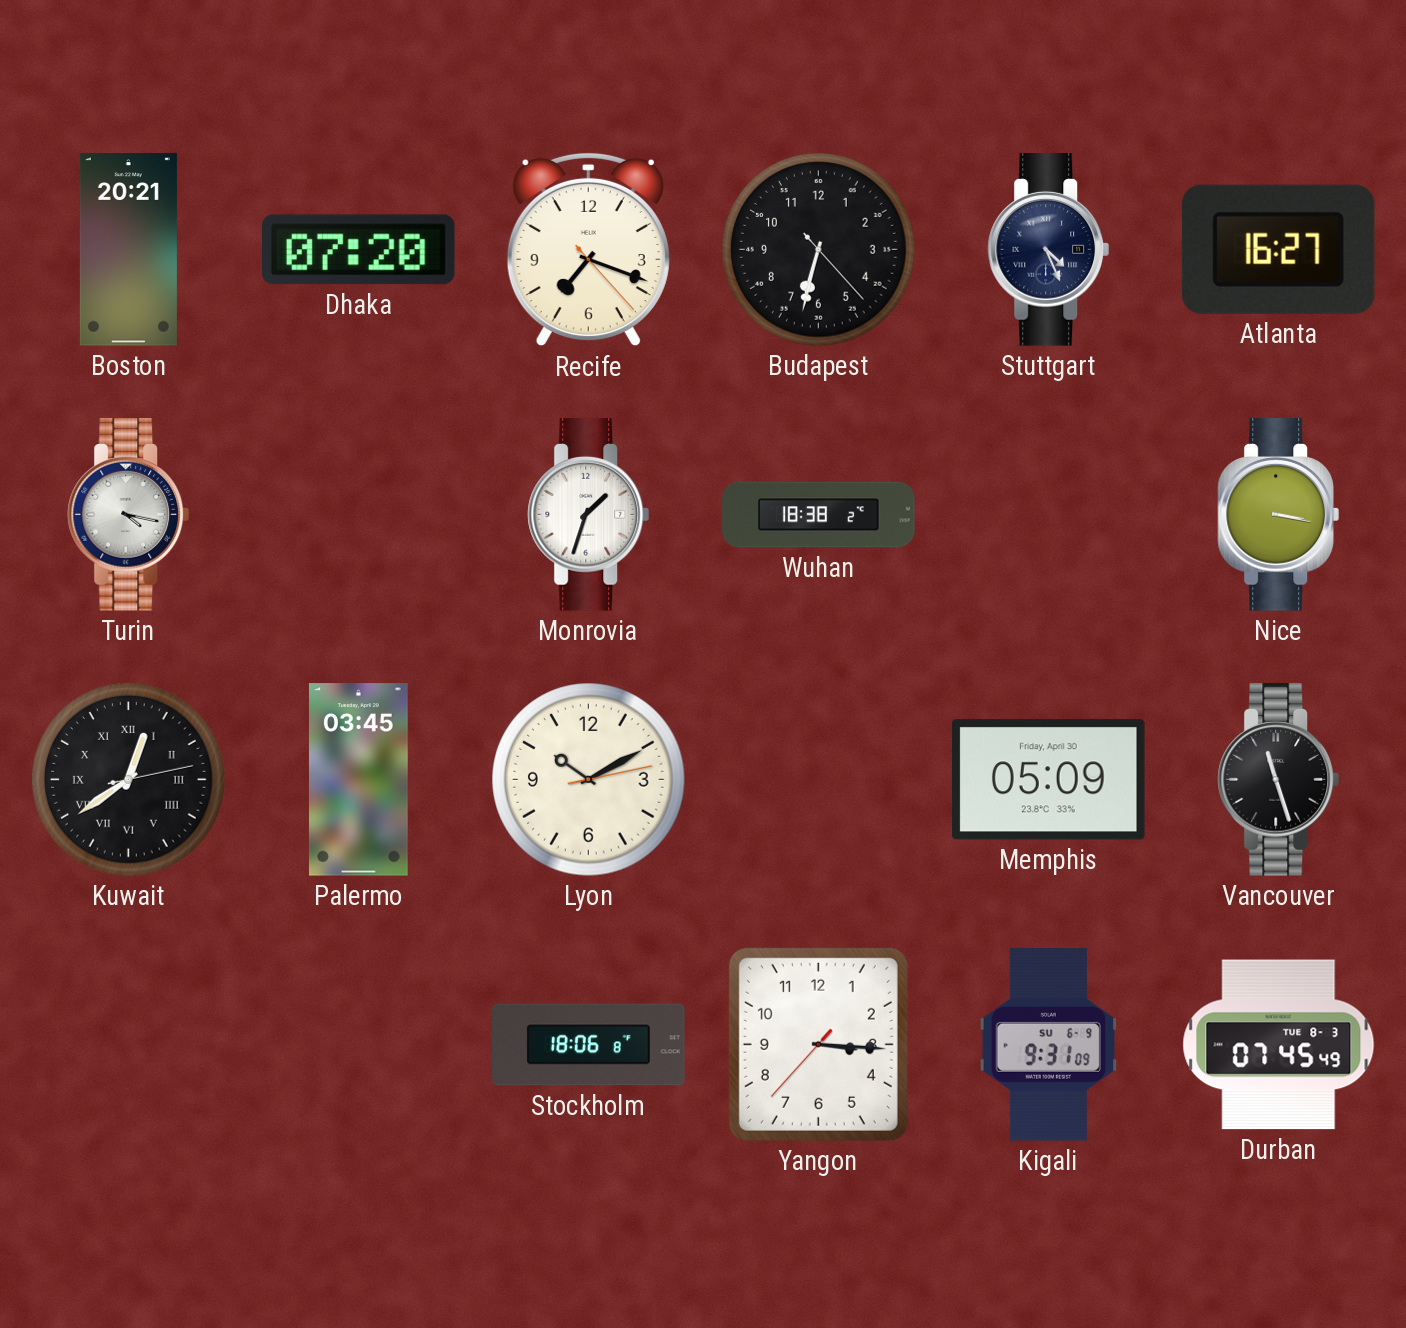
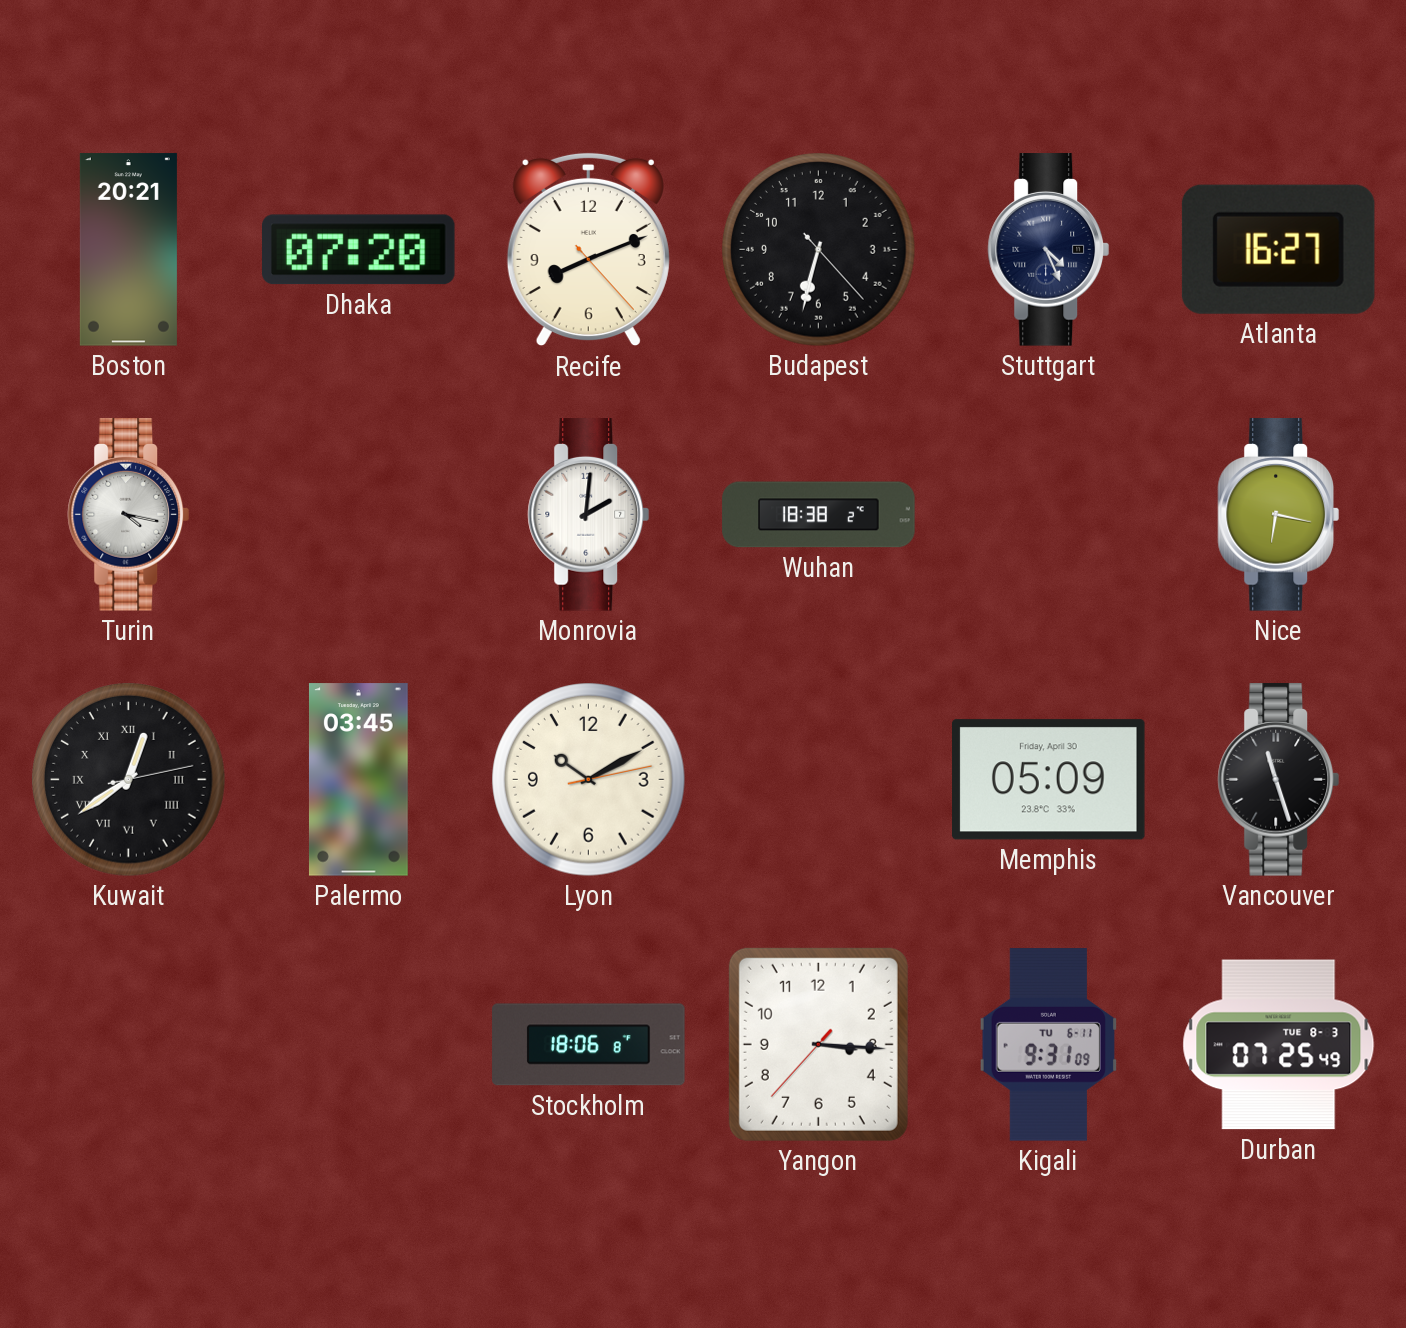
Recife: 7:18 -> 8:11 (588, 250)
Monrovia: 1:33 -> 2:01 (589, 515)
Nice: 3:17 -> 6:17 (1279, 515)
Kigali date: SU 6-9 -> TU 6-11 (1048, 1045)
Durban: 07:45 -> 07:25 (1279, 1045)
